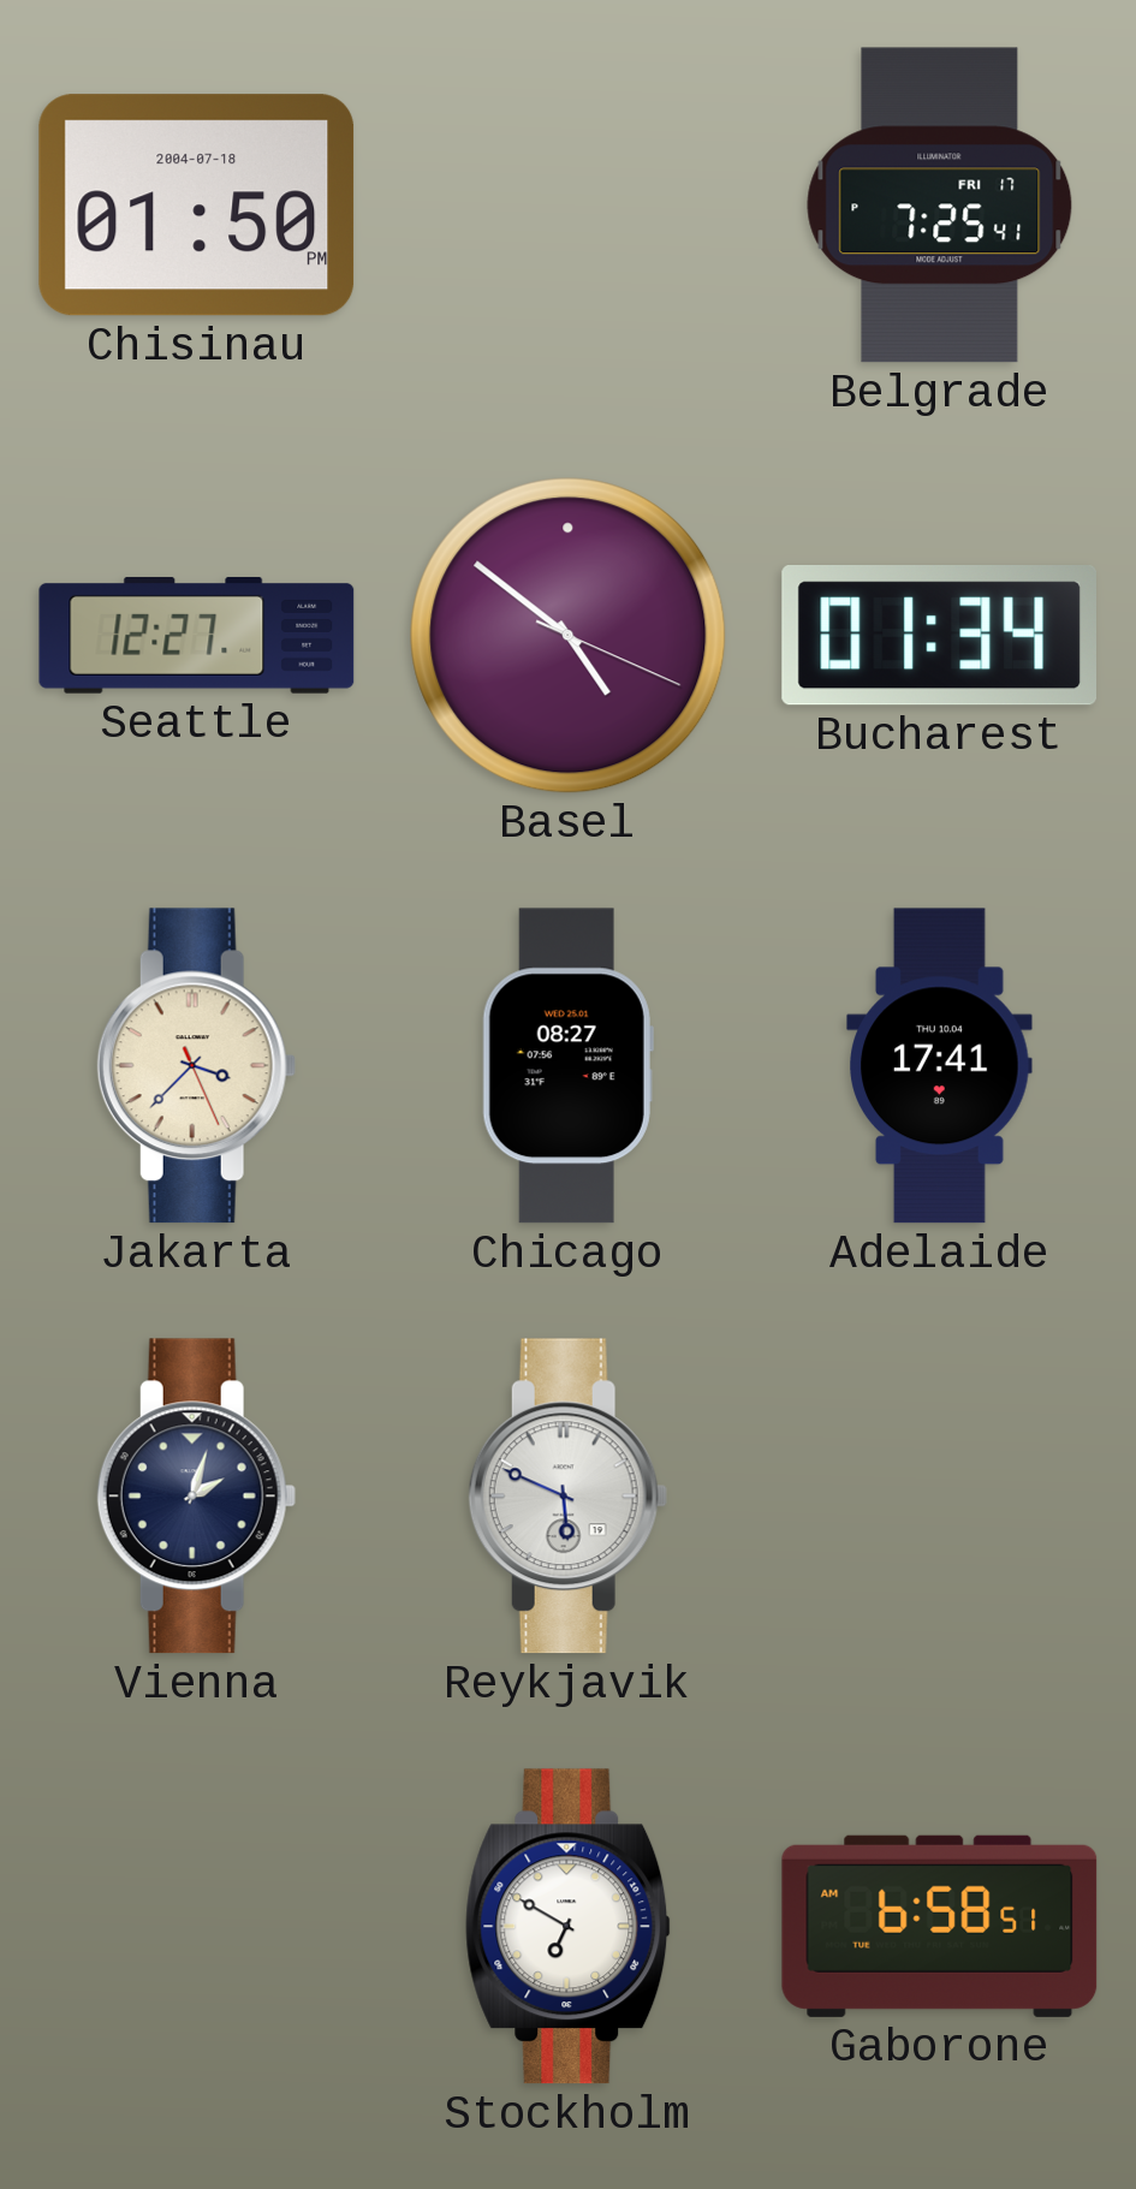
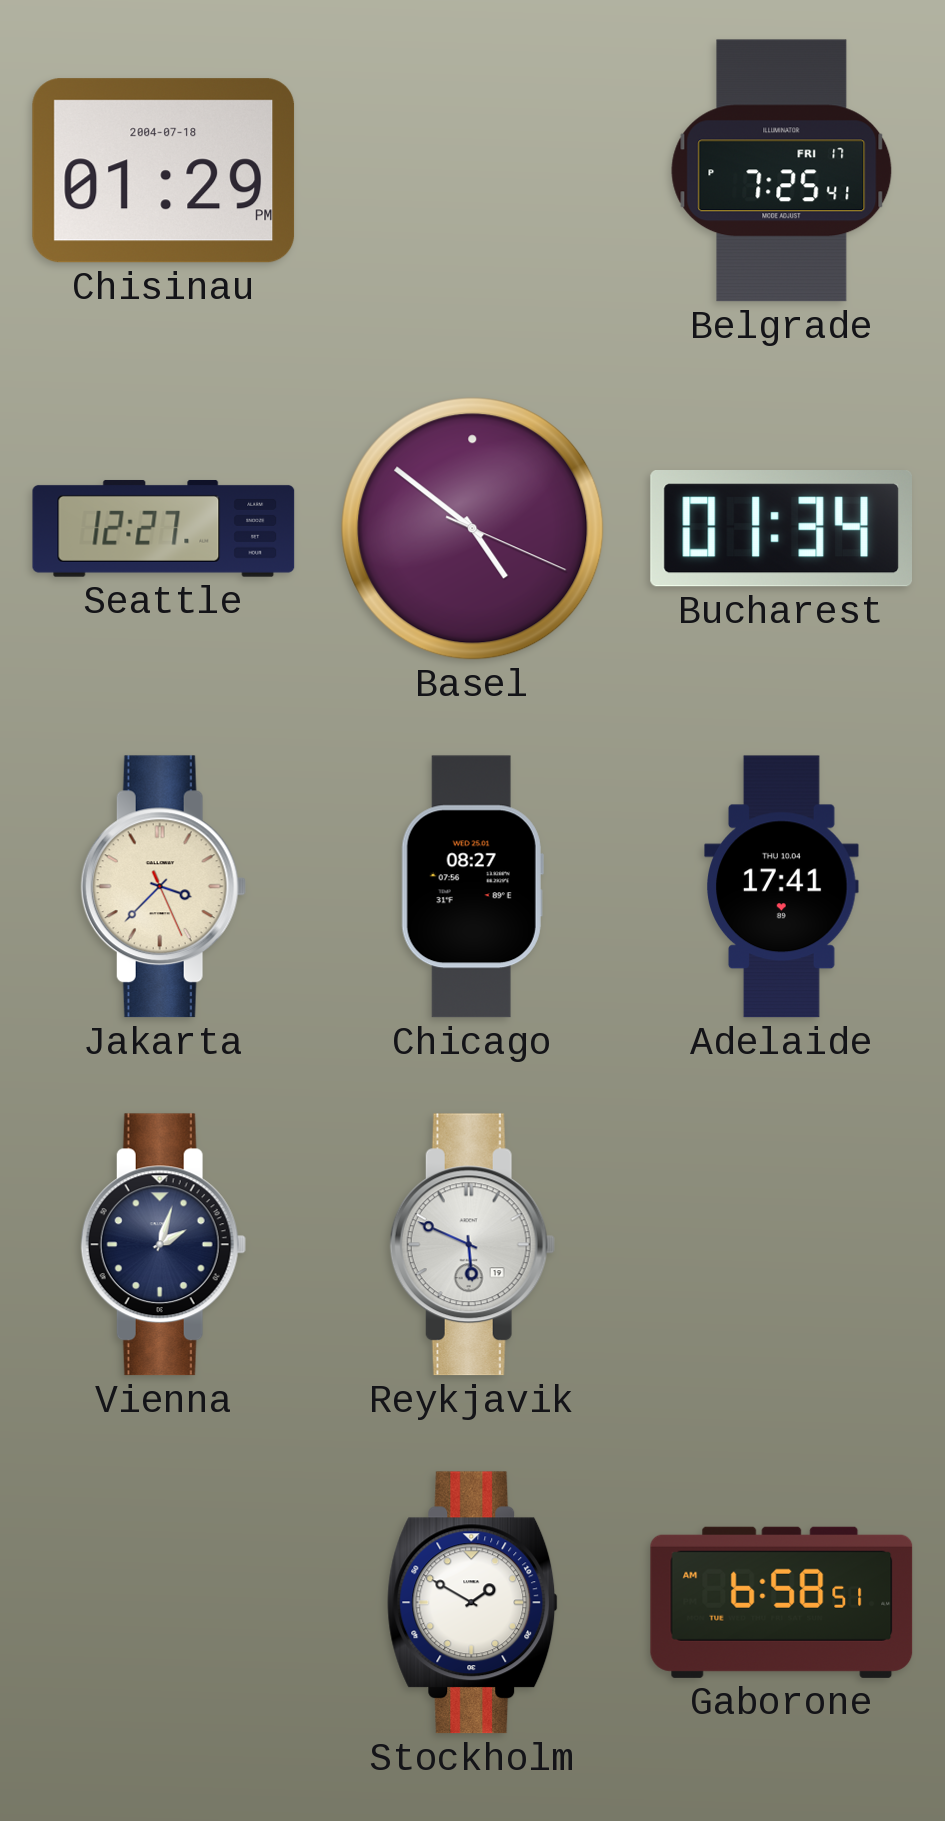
Chisinau: 01:50 -> 01:29 (164, 171)
Stockholm: 6:50 -> 1:50 (473, 1603)
